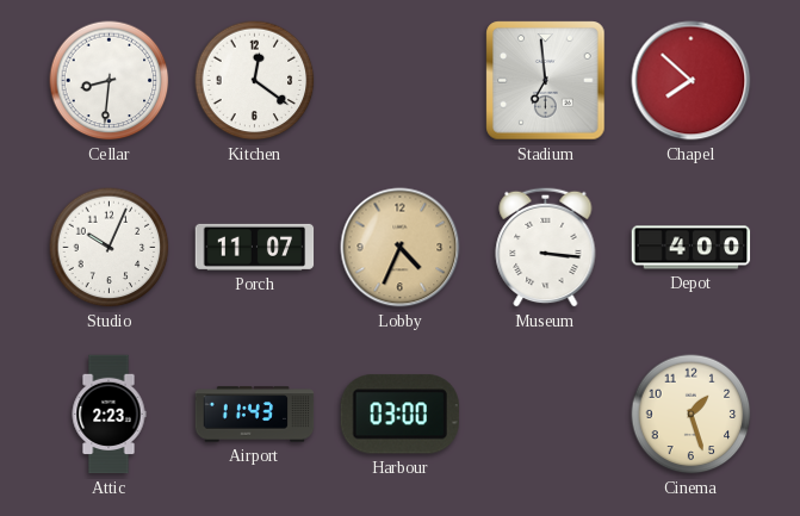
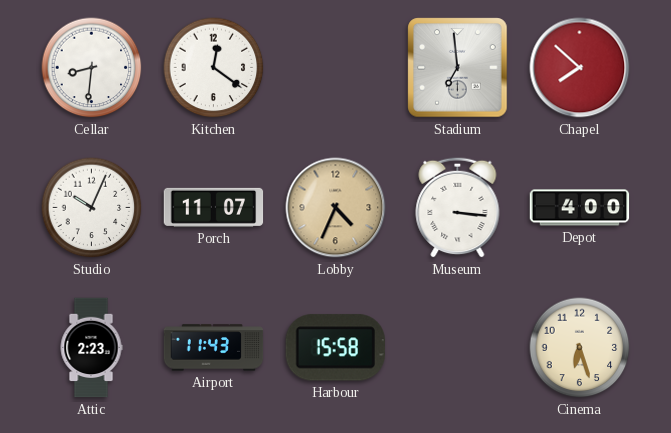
Harbour: 03:00 -> 15:58 (335, 348)
Cinema: 1:27 -> 6:27 (580, 348)
